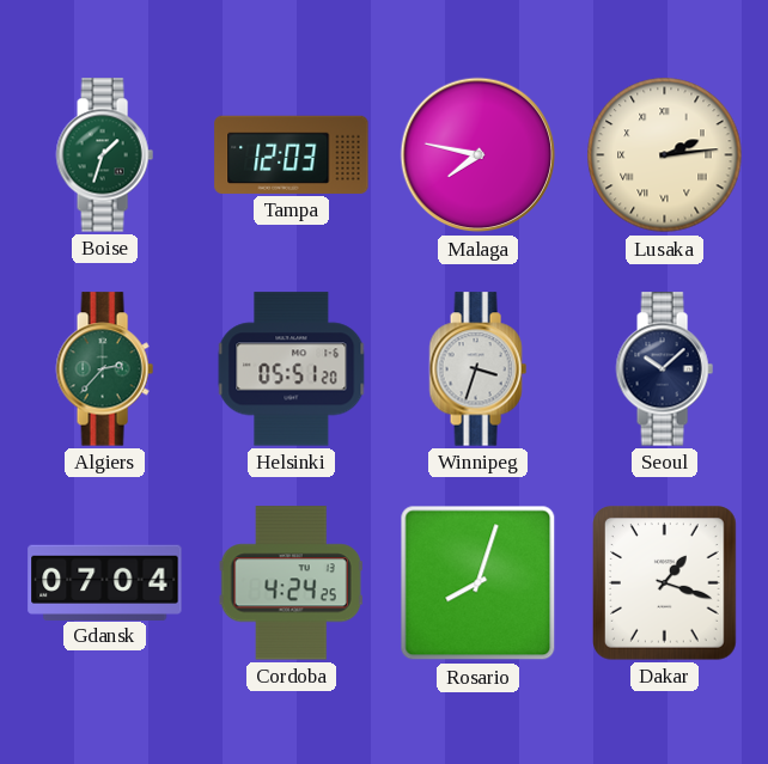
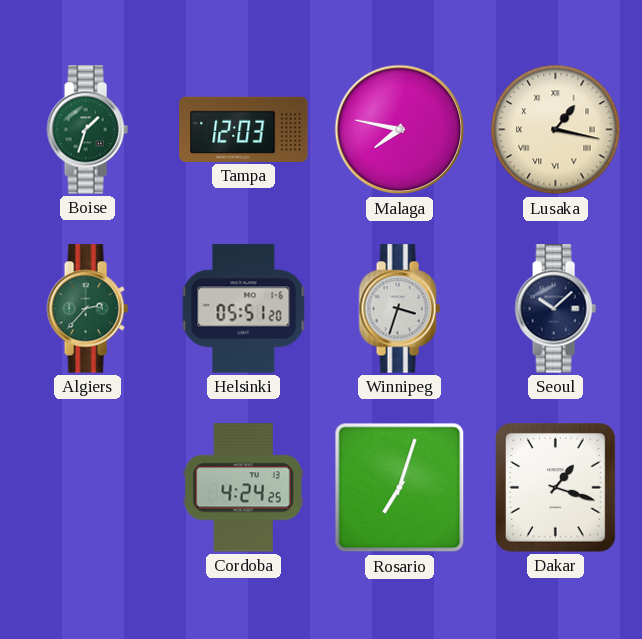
Lusaka: 2:14 -> 1:17 (556, 130)
Gdansk: 07:04 -> none (105, 582)
Rosario: 8:03 -> 7:03 (400, 488)
